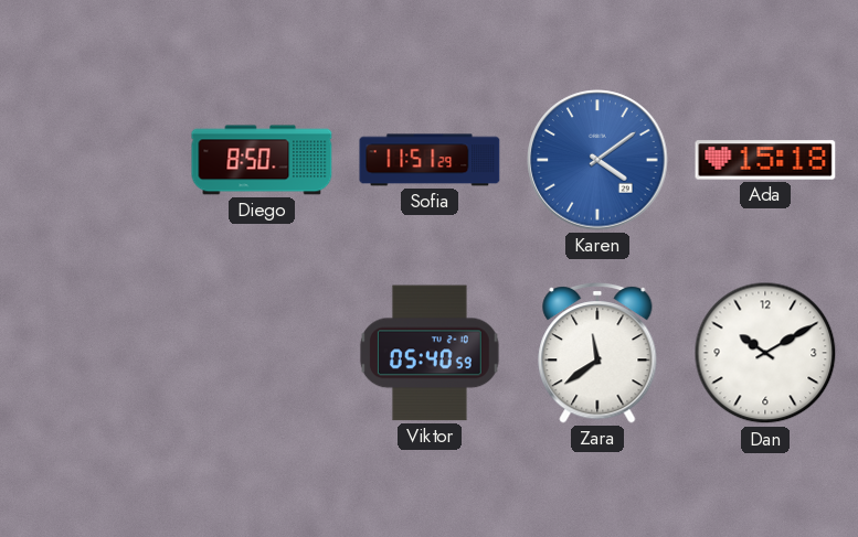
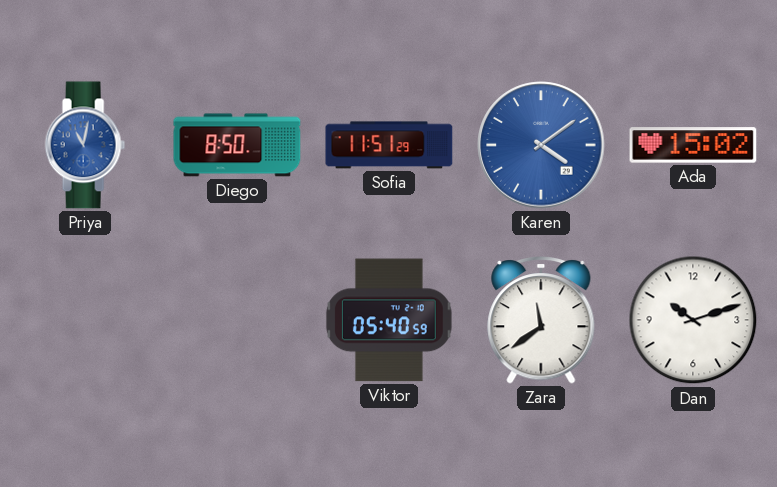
Priya: none -> 11:02 (85, 145)
Ada: 15:18 -> 15:02 (693, 145)
Dan: 10:10 -> 10:12 (693, 320)
